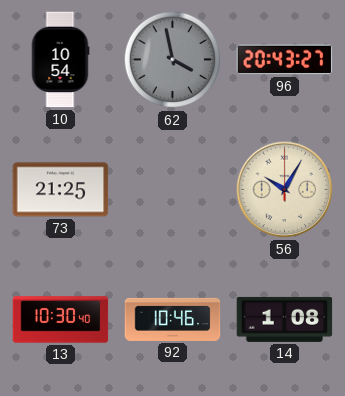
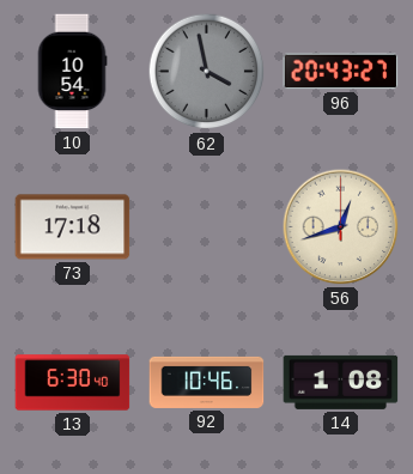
73: 21:25 -> 17:18 (73, 227)
56: 10:05 -> 12:42 (341, 227)
13: 10:30 -> 6:30 (73, 383)
